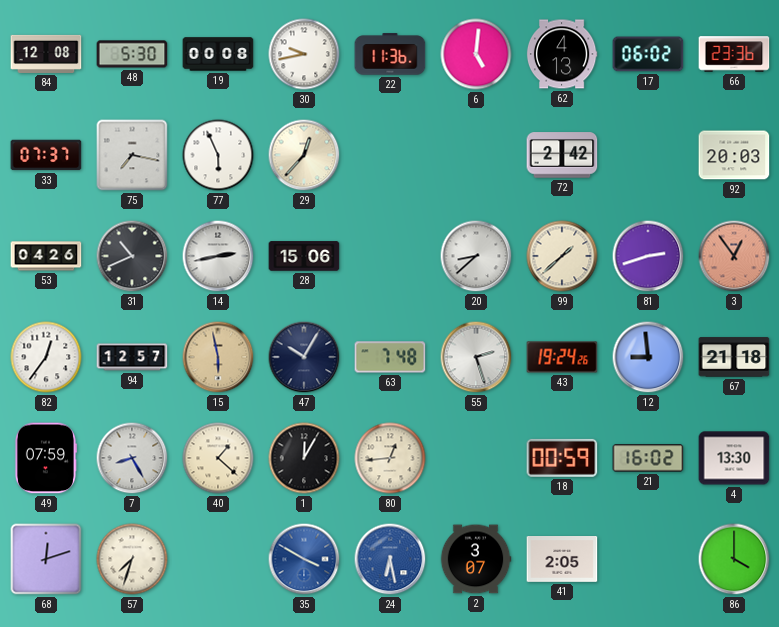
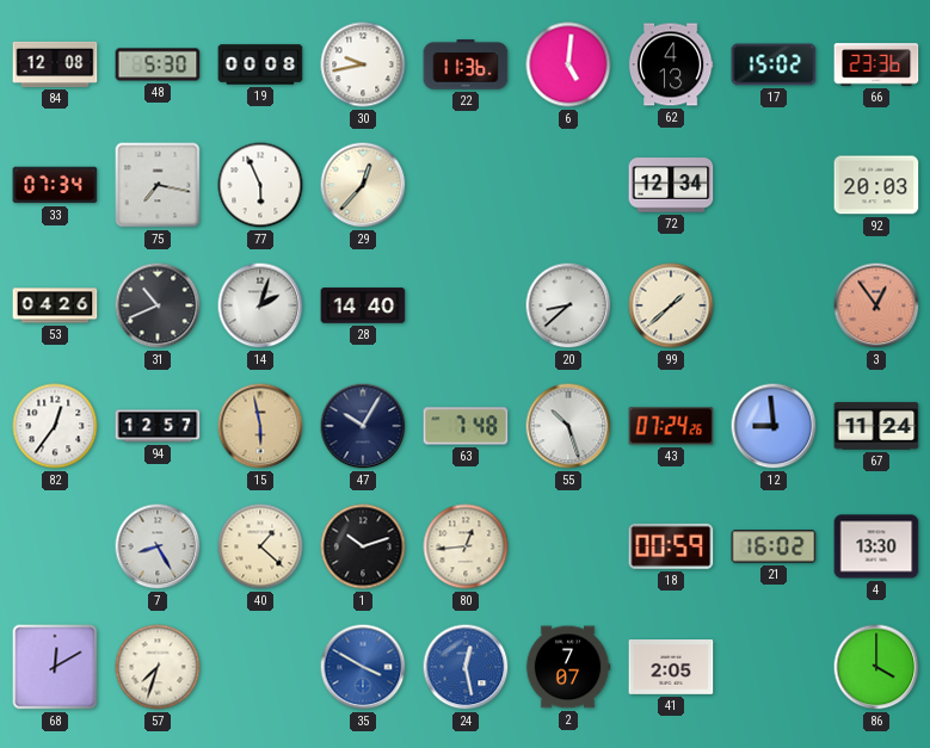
17: 06:02 -> 15:02 (774, 64)
33: 07:37 -> 07:34 (55, 185)
72: 2:42 -> 12:34 (671, 185)
14: 2:43 -> 2:03 (260, 305)
28: 15:06 -> 14:40 (363, 305)
81: 2:42 -> none (648, 256)
55: 2:27 -> 10:27 (568, 426)
43: 19:24 -> 07:24 (671, 426)
67: 21:18 -> 11:24 (876, 426)
49: 07:59 -> none (45, 458)
1: 12:05 -> 10:12 (363, 546)
68: 12:12 -> 12:10 (55, 667)
24: 6:28 -> 12:28 (466, 667)
2: 3:07 -> 7:07 (568, 667)
